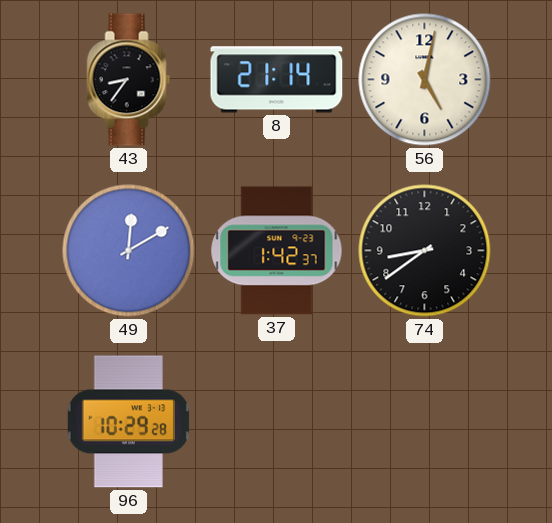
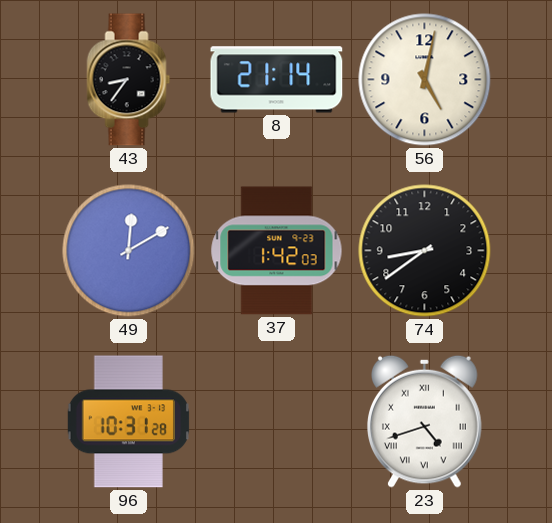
37: 1:42:37 -> 1:42:03 (277, 251)
96: 10:29 -> 10:31 (129, 422)
23: none -> 4:42 (425, 421)
